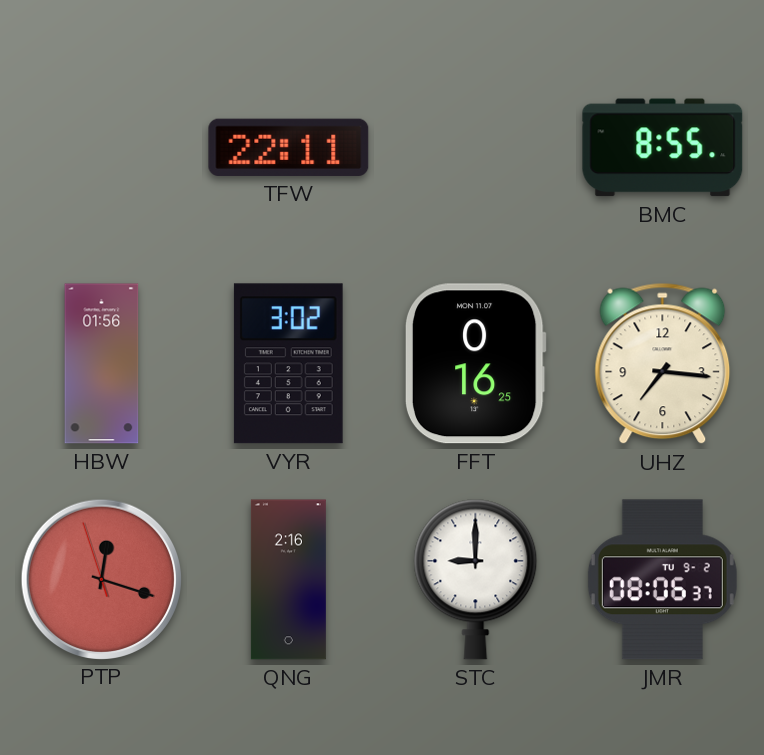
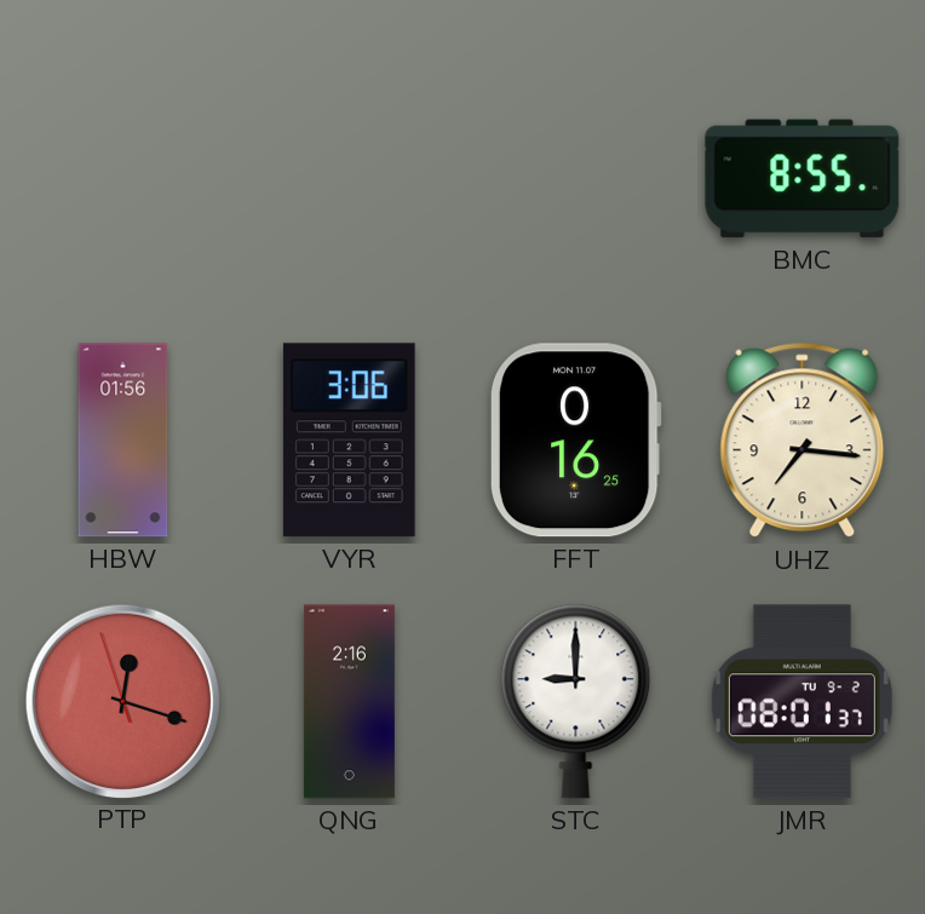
TFW: 22:11 -> none (289, 147)
VYR: 3:02 -> 3:06 (349, 441)
JMR: 08:06 -> 08:01 (802, 702)
